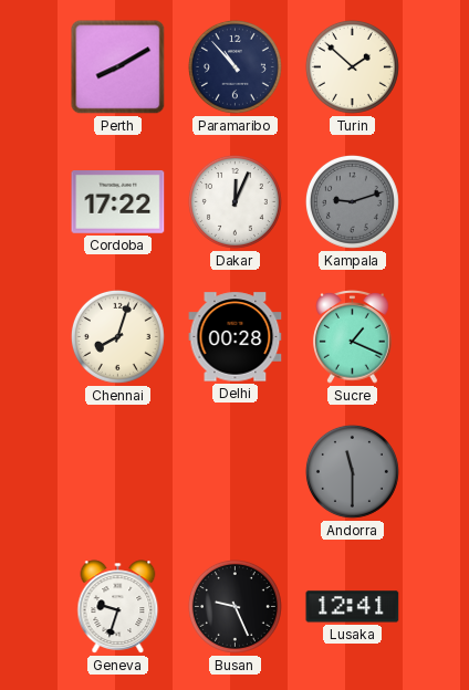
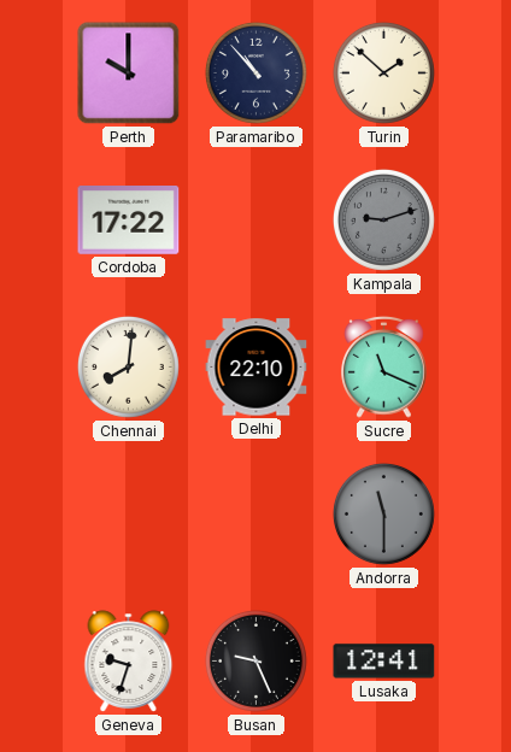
Perth: 8:10 -> 10:00 (129, 74)
Dakar: 12:04 -> none (234, 201)
Chennai: 8:03 -> 8:01 (128, 366)
Delhi: 00:28 -> 22:10 (257, 368)
Sucre: 1:19 -> 11:19 (384, 366)
